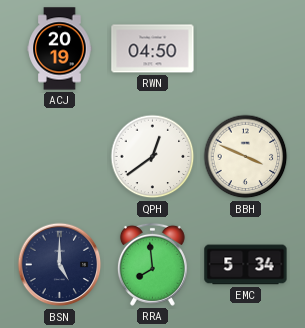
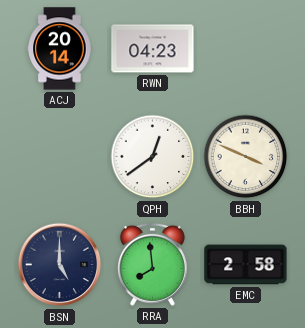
ACJ: 20:19 -> 20:14 (60, 49)
RWN: 04:50 -> 04:23 (153, 49)
EMC: 5:34 -> 2:58 (246, 265)
